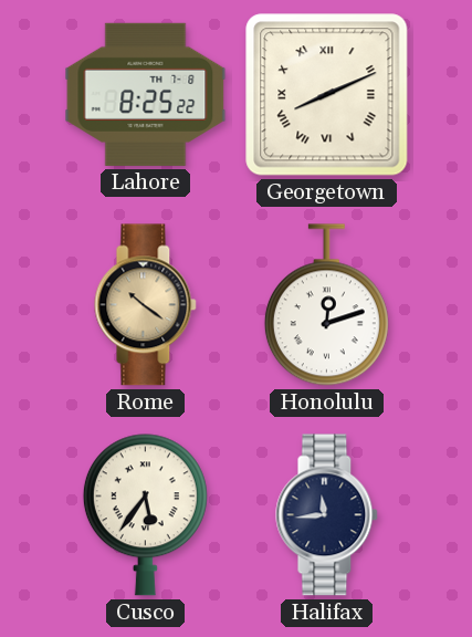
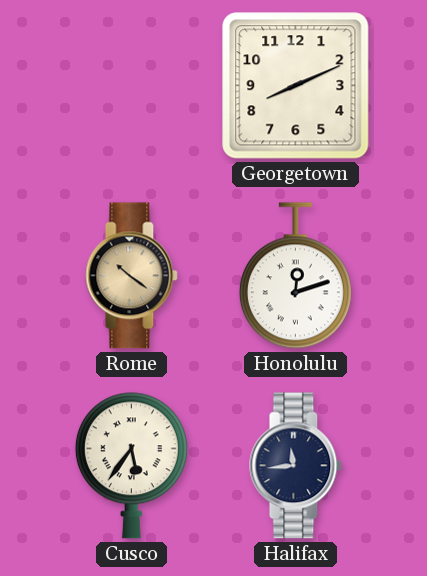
Lahore: 8:25 -> none (146, 94)
Georgetown numerals: Roman -> Arabic (296, 86)
